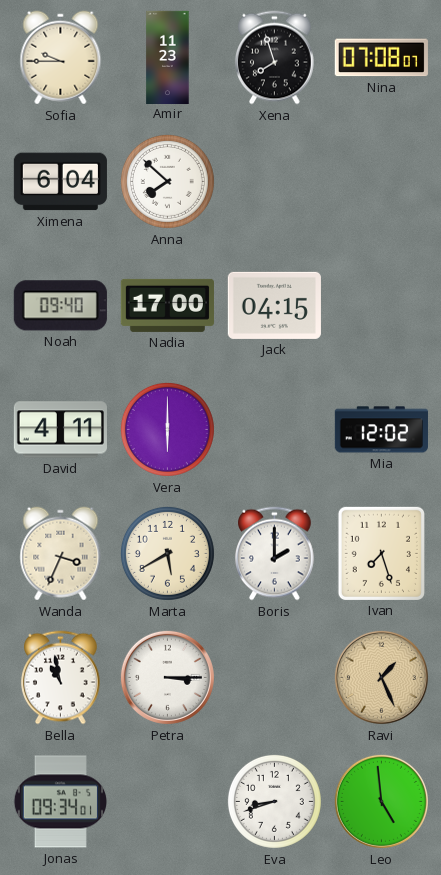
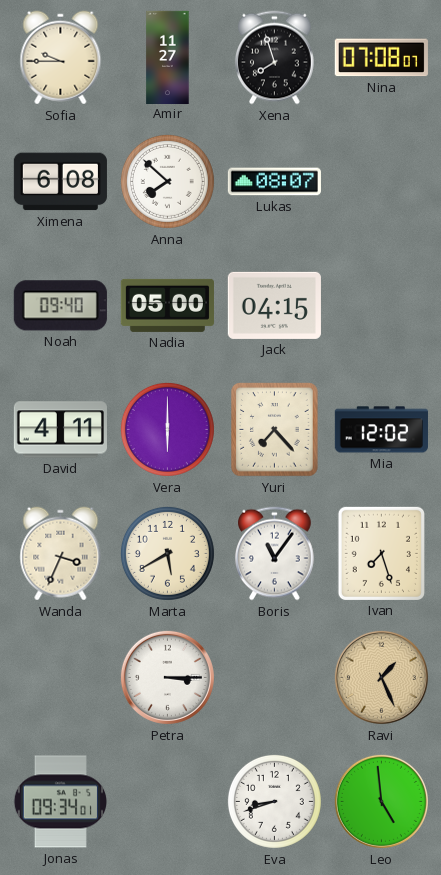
Amir: 11:23 -> 11:27 (168, 57)
Ximena: 6:04 -> 6:08 (60, 182)
Lukas: none -> 08:07 (274, 182)
Nadia: 17:00 -> 05:00 (167, 305)
Yuri: none -> 7:23 (275, 430)
Boris: 2:00 -> 11:06 (275, 554)
Bella: 10:58 -> none (61, 678)
